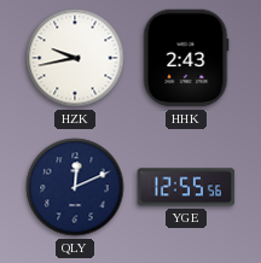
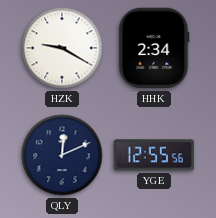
HZK: 9:43 -> 9:20 (62, 48)
HHK: 2:43 -> 2:34 (154, 48)
